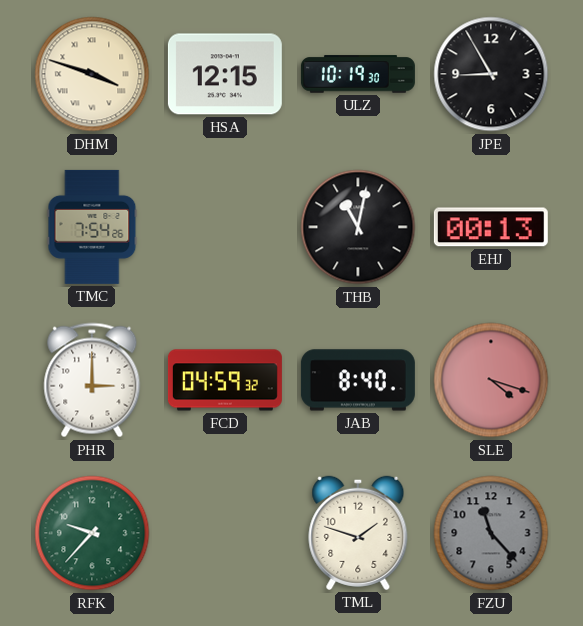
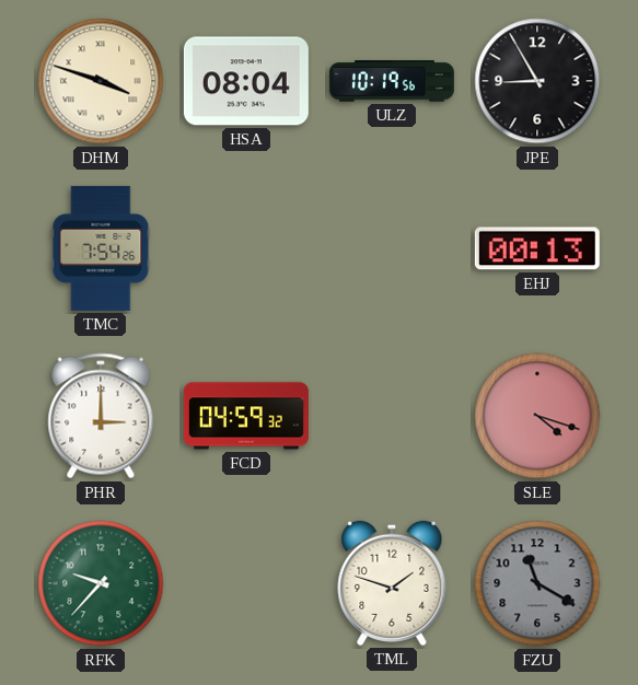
HSA: 12:15 -> 08:04 (246, 81)
ULZ: 10:19:30 -> 10:19:56 (392, 81)
THB: 11:02 -> none (358, 227)
JAB: 8:40 -> none (358, 380)
FZU: 11:23 -> 11:20 (537, 583)
